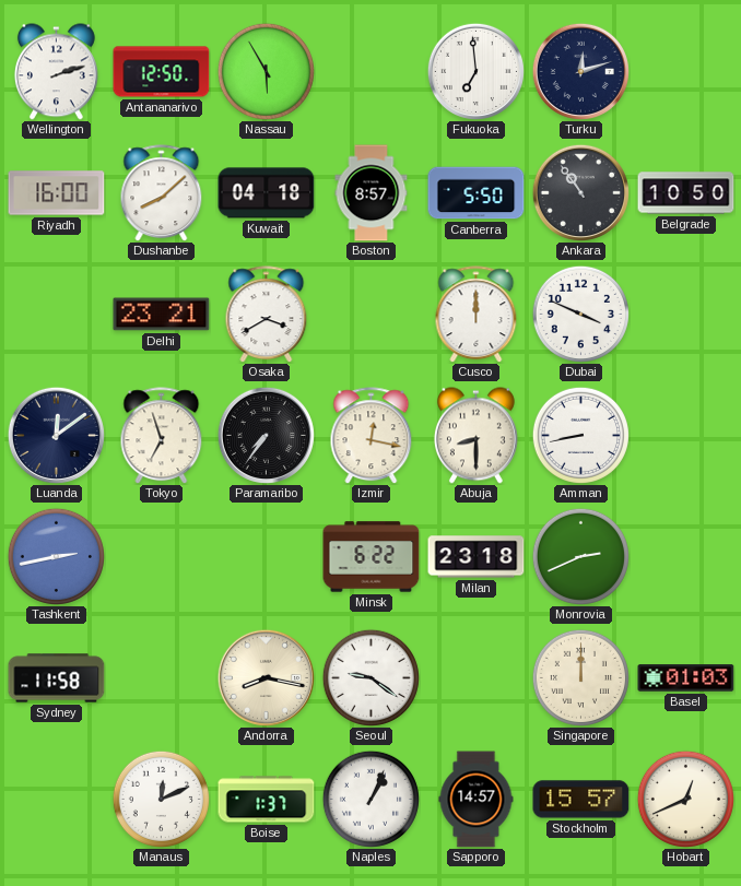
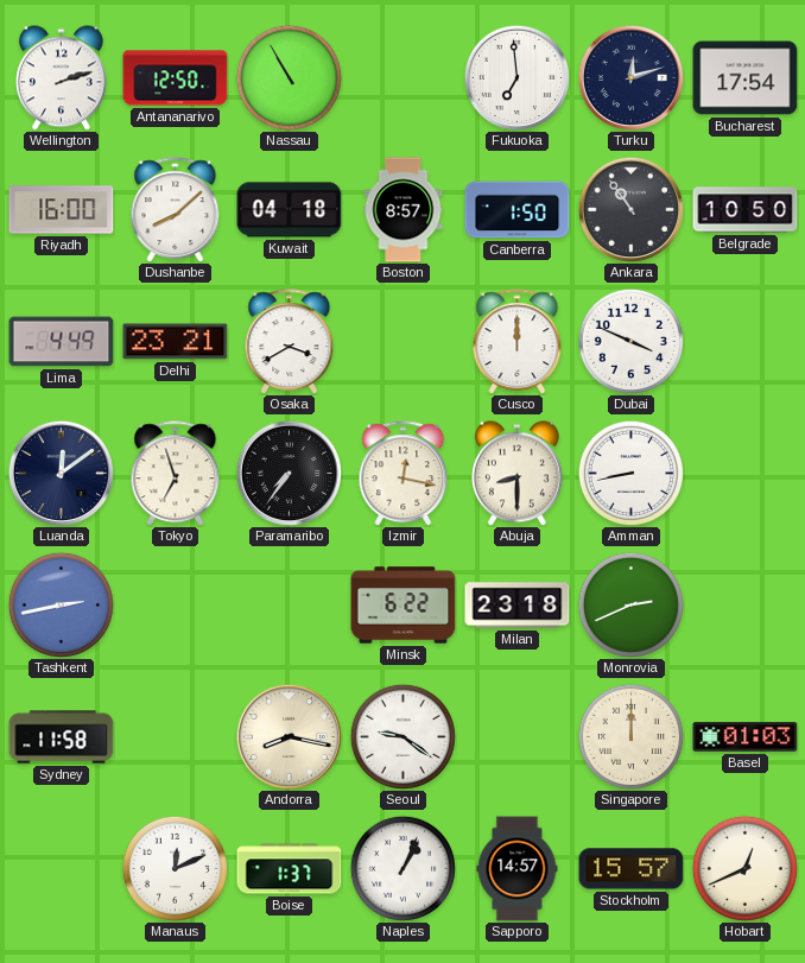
Nassau: 5:55 -> 10:55 (289, 77)
Bucharest: none -> 17:54 (746, 78)
Canberra: 5:50 -> 1:50 (518, 210)
Lima: none -> 4:49 (62, 342)
